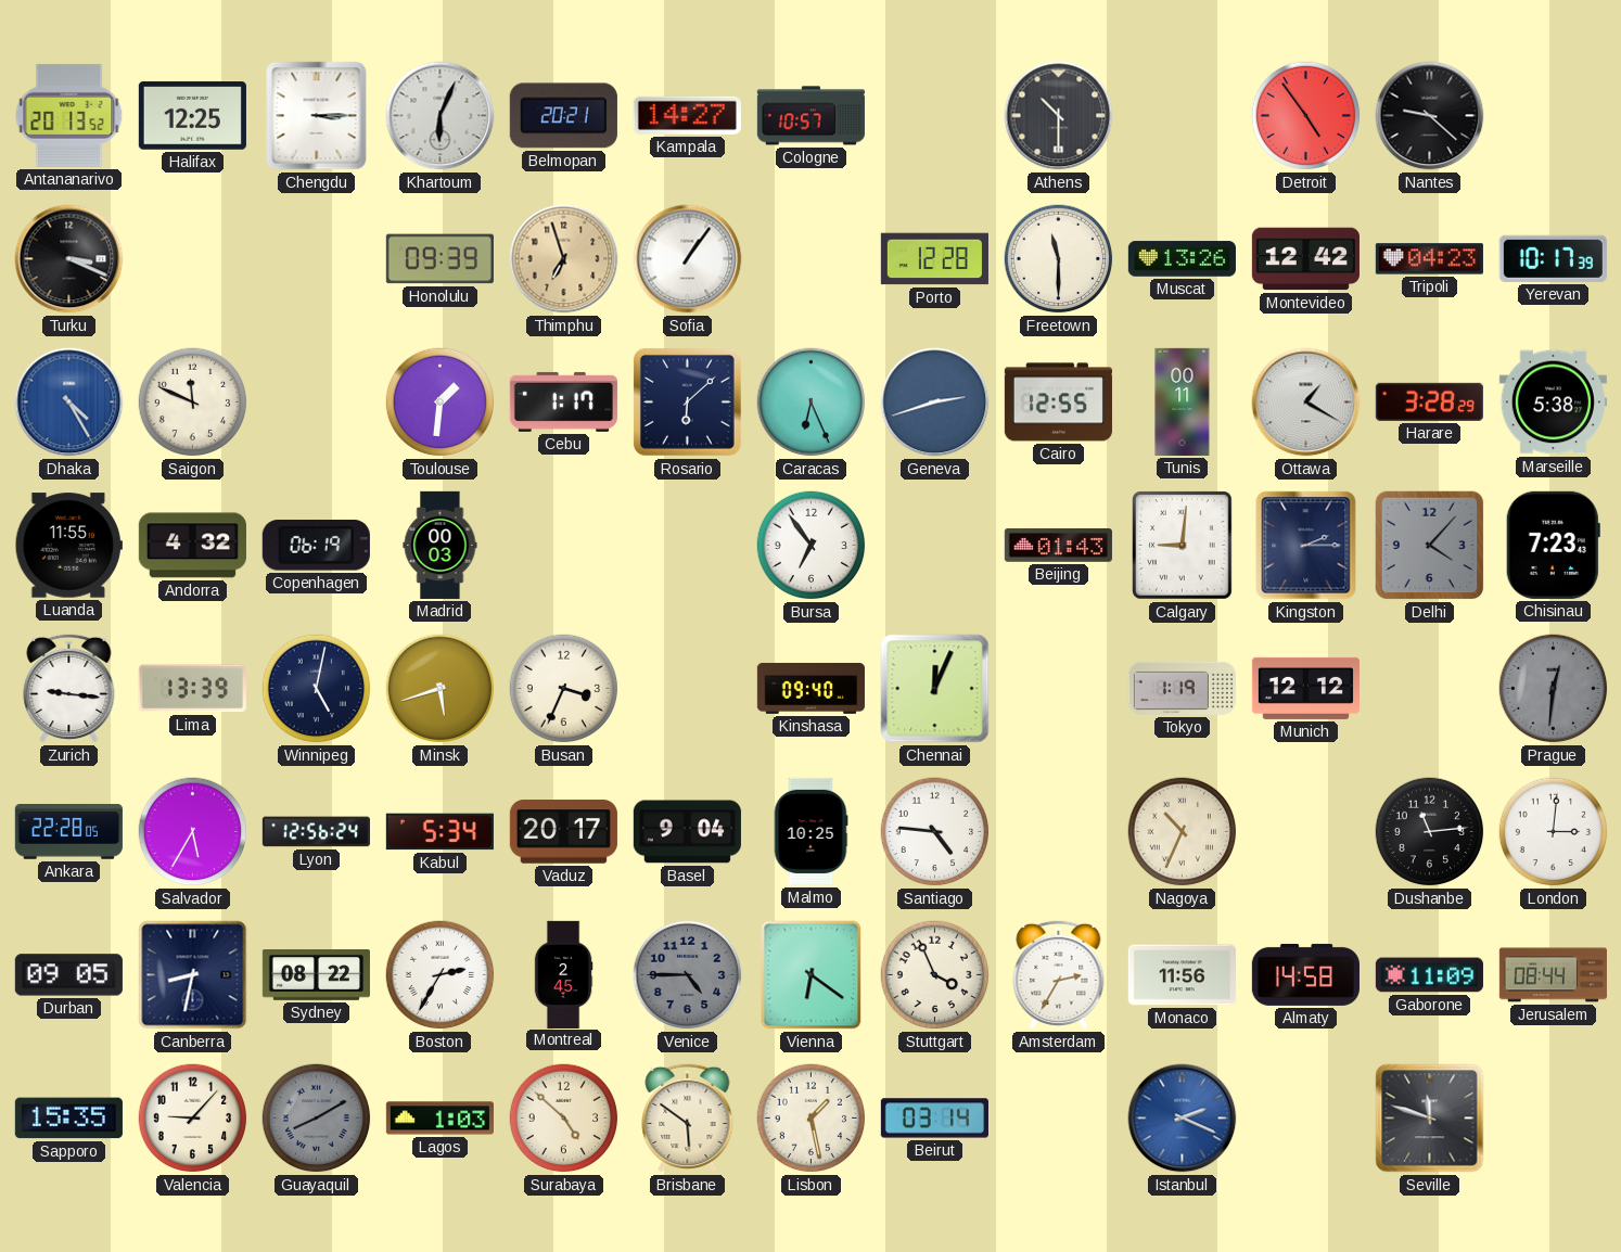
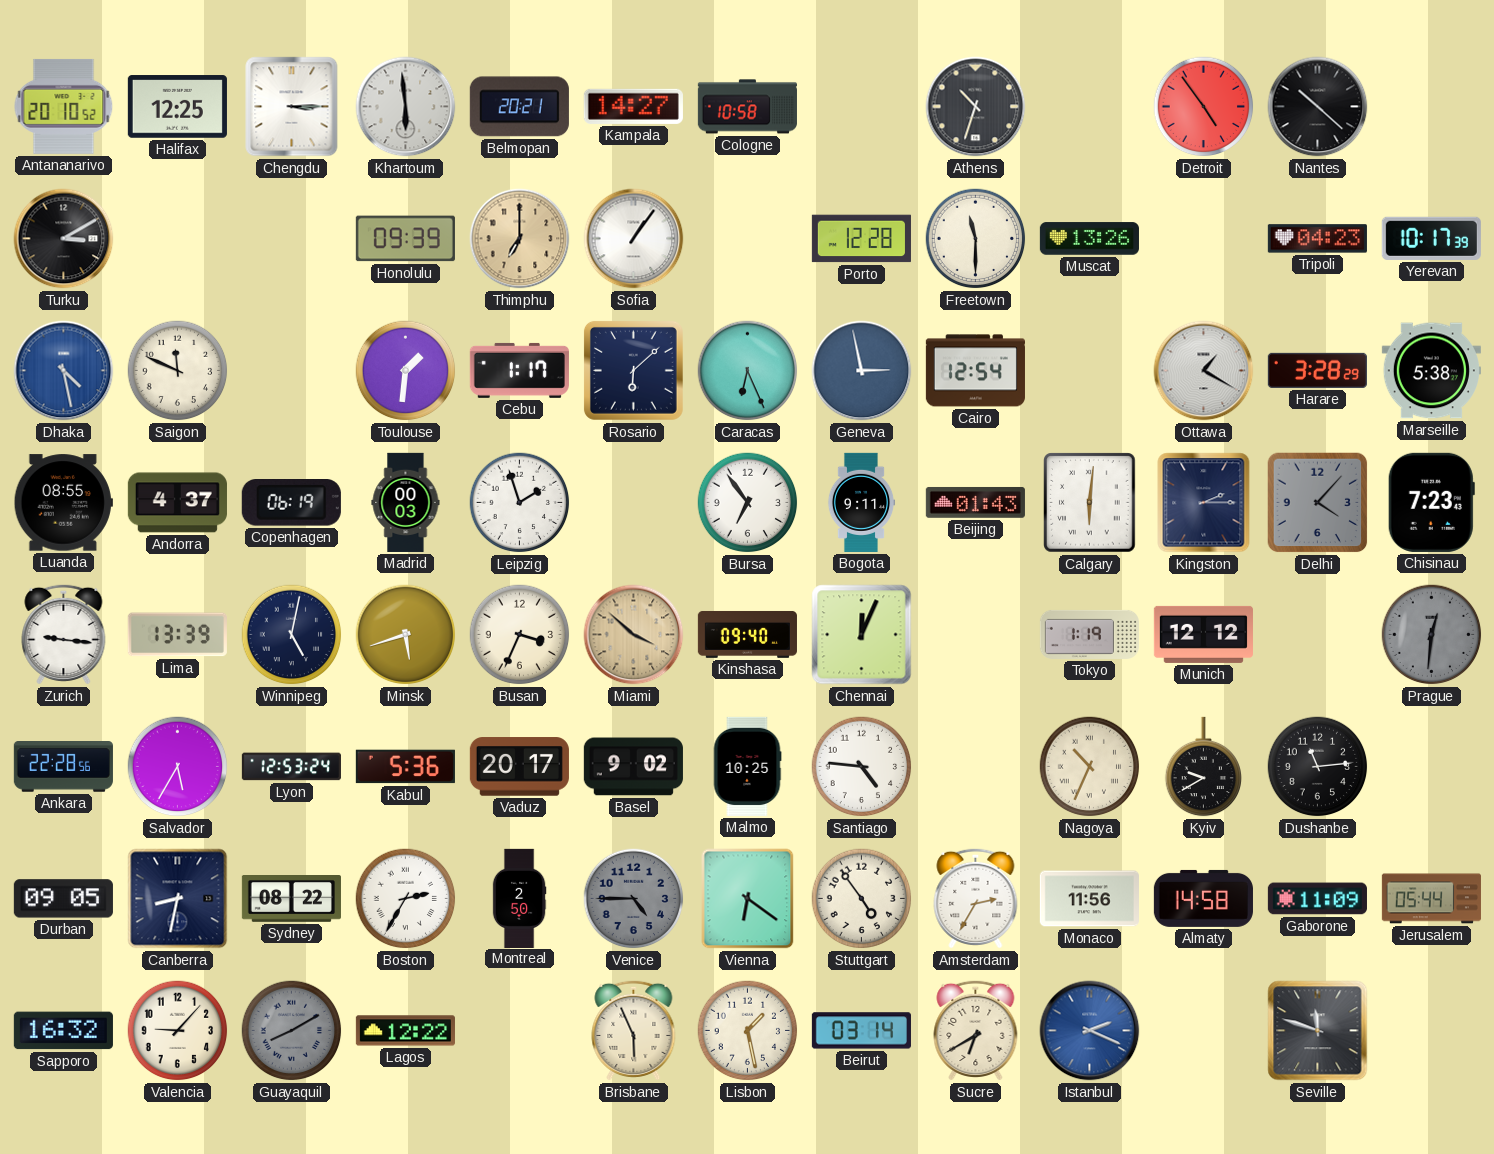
Antananarivo: 20:13 -> 20:10 (64, 106)
Khartoum: 6:04 -> 5:59 (406, 107)
Cologne: 10:57 -> 10:58 (747, 107)
Athens: 10:30 -> 10:33 (976, 107)
Nantes: 9:22 -> 10:22 (1318, 107)
Turku: 3:19 -> 3:10 (64, 239)
Thimphu: 6:57 -> 7:00 (520, 239)
Montevideo: 12:42 -> none (1305, 259)
Dhaka: 4:25 -> 4:28 (64, 371)
Geneva: 2:42 -> 2:58 (862, 371)
Cairo: 12:55 -> 12:54 (975, 371)
Tunis: 00:11 -> none (1183, 401)
Luanda: 11:55 -> 08:55 (63, 503)
Andorra: 4:32 -> 4:37 (177, 503)
Leipzig: none -> 1:57 (520, 503)
Bogota: none -> 9:11 (861, 502)
Calgary: 9:01 -> 6:01 (1090, 503)
Miami: none -> 3:52 (634, 635)
Ankara: 22:28:05 -> 22:28:56 (63, 767)
Lyon: 12:56 -> 12:53 (291, 767)
Kabul: 5:34 -> 5:36 (405, 767)
Basel: 9:04 -> 9:02 (633, 767)
Kyiv: none -> 9:40 (1203, 767)
London: 3:01 -> none (1554, 832)
Montreal: 2:45 -> 2:50 (519, 898)
Stuttgart: 3:56 -> 4:54 (862, 899)
Jerusalem: 08:44 -> 05:44 (1431, 899)
Sapporo: 15:35 -> 16:32 (63, 1031)
Lagos: 1:03 -> 12:22 (405, 1031)
Surabaya: 4:52 -> none (564, 1119)
Brisbane: 5:51 -> 5:56 (634, 1030)
Sucre: none -> 6:40 (976, 1030)
